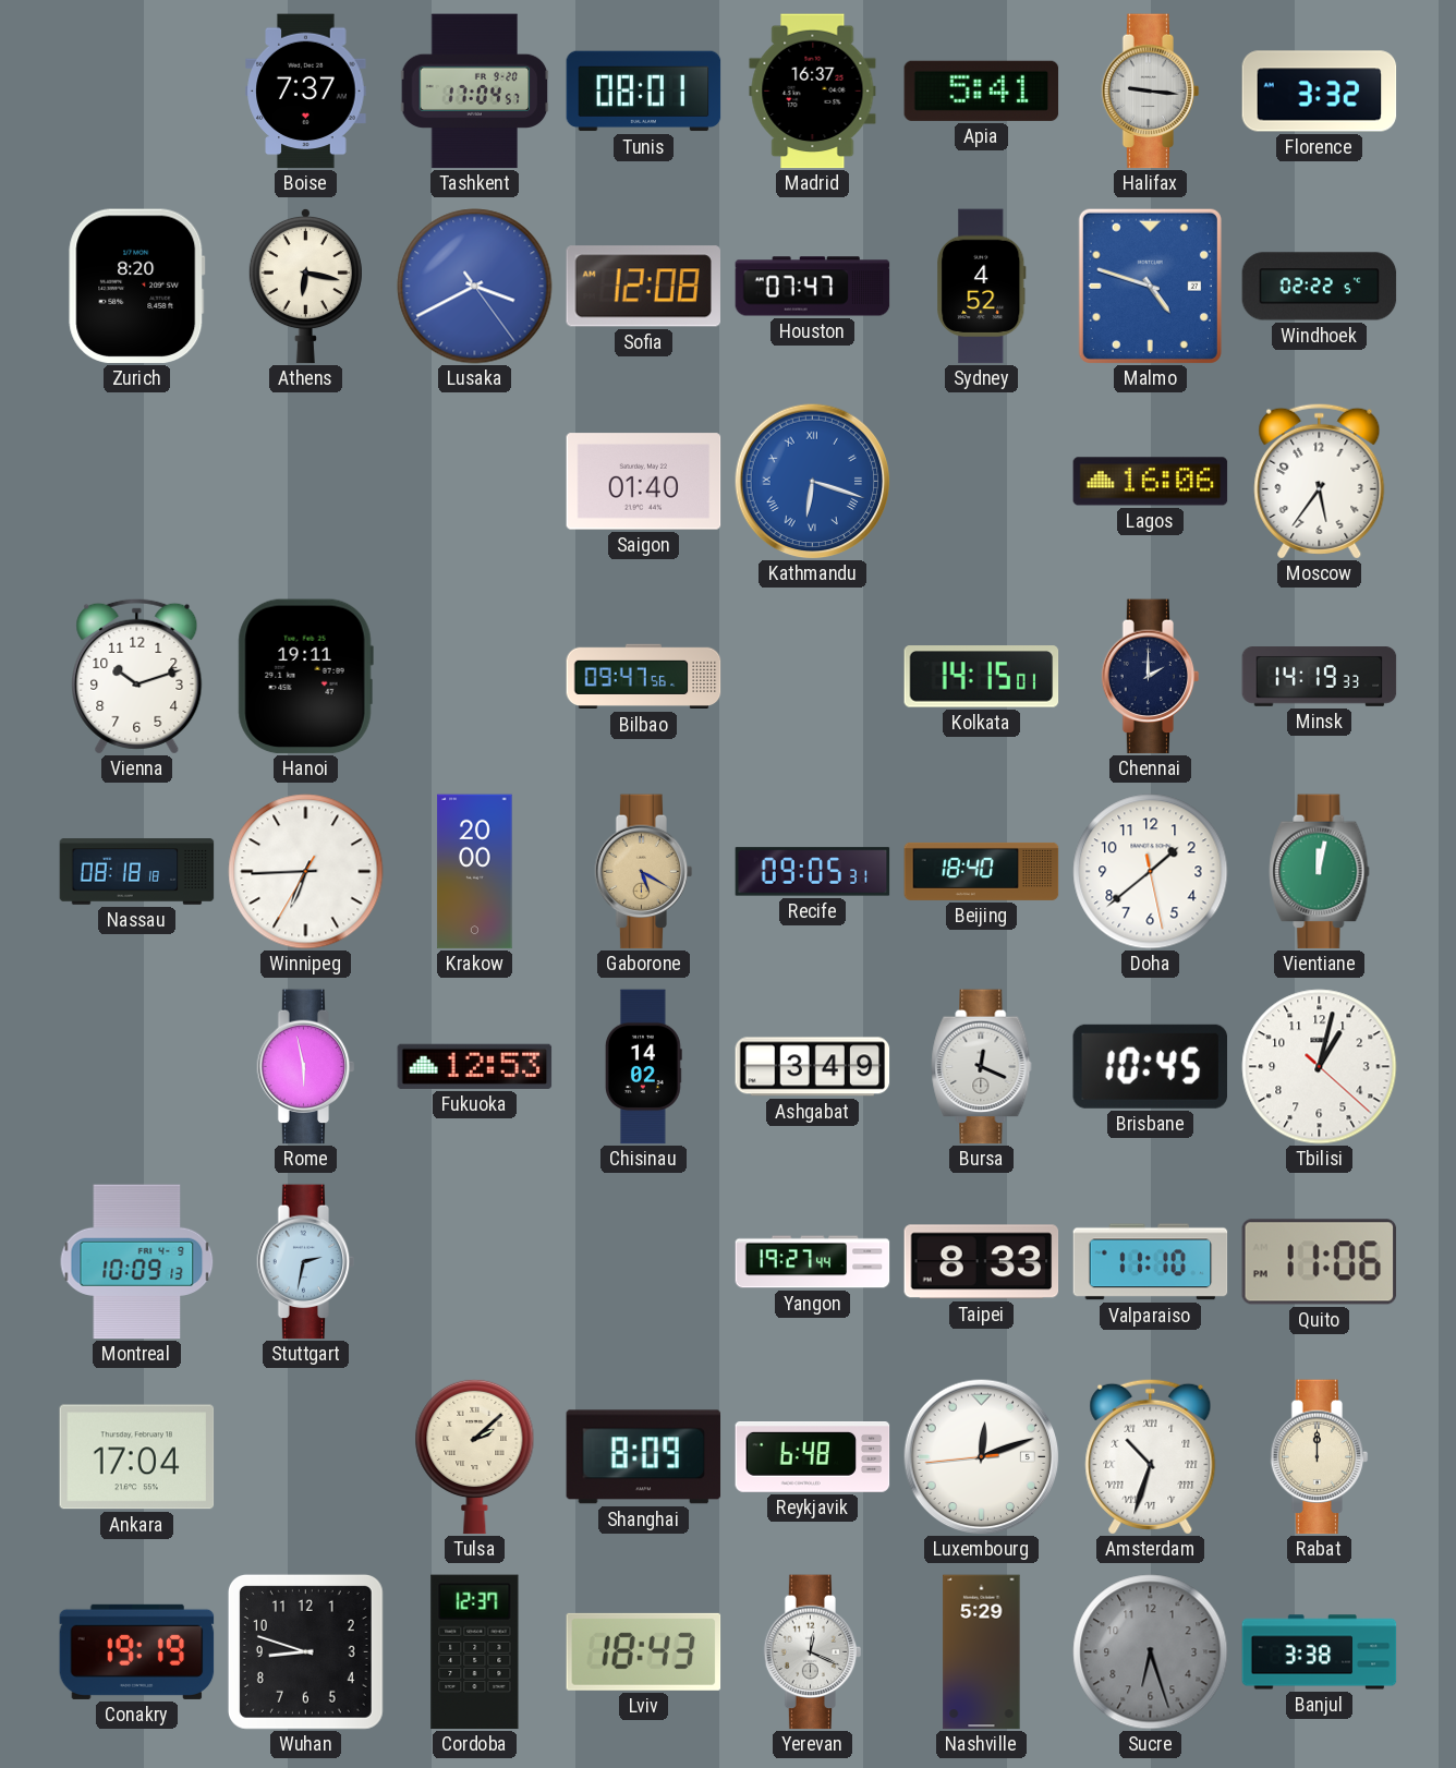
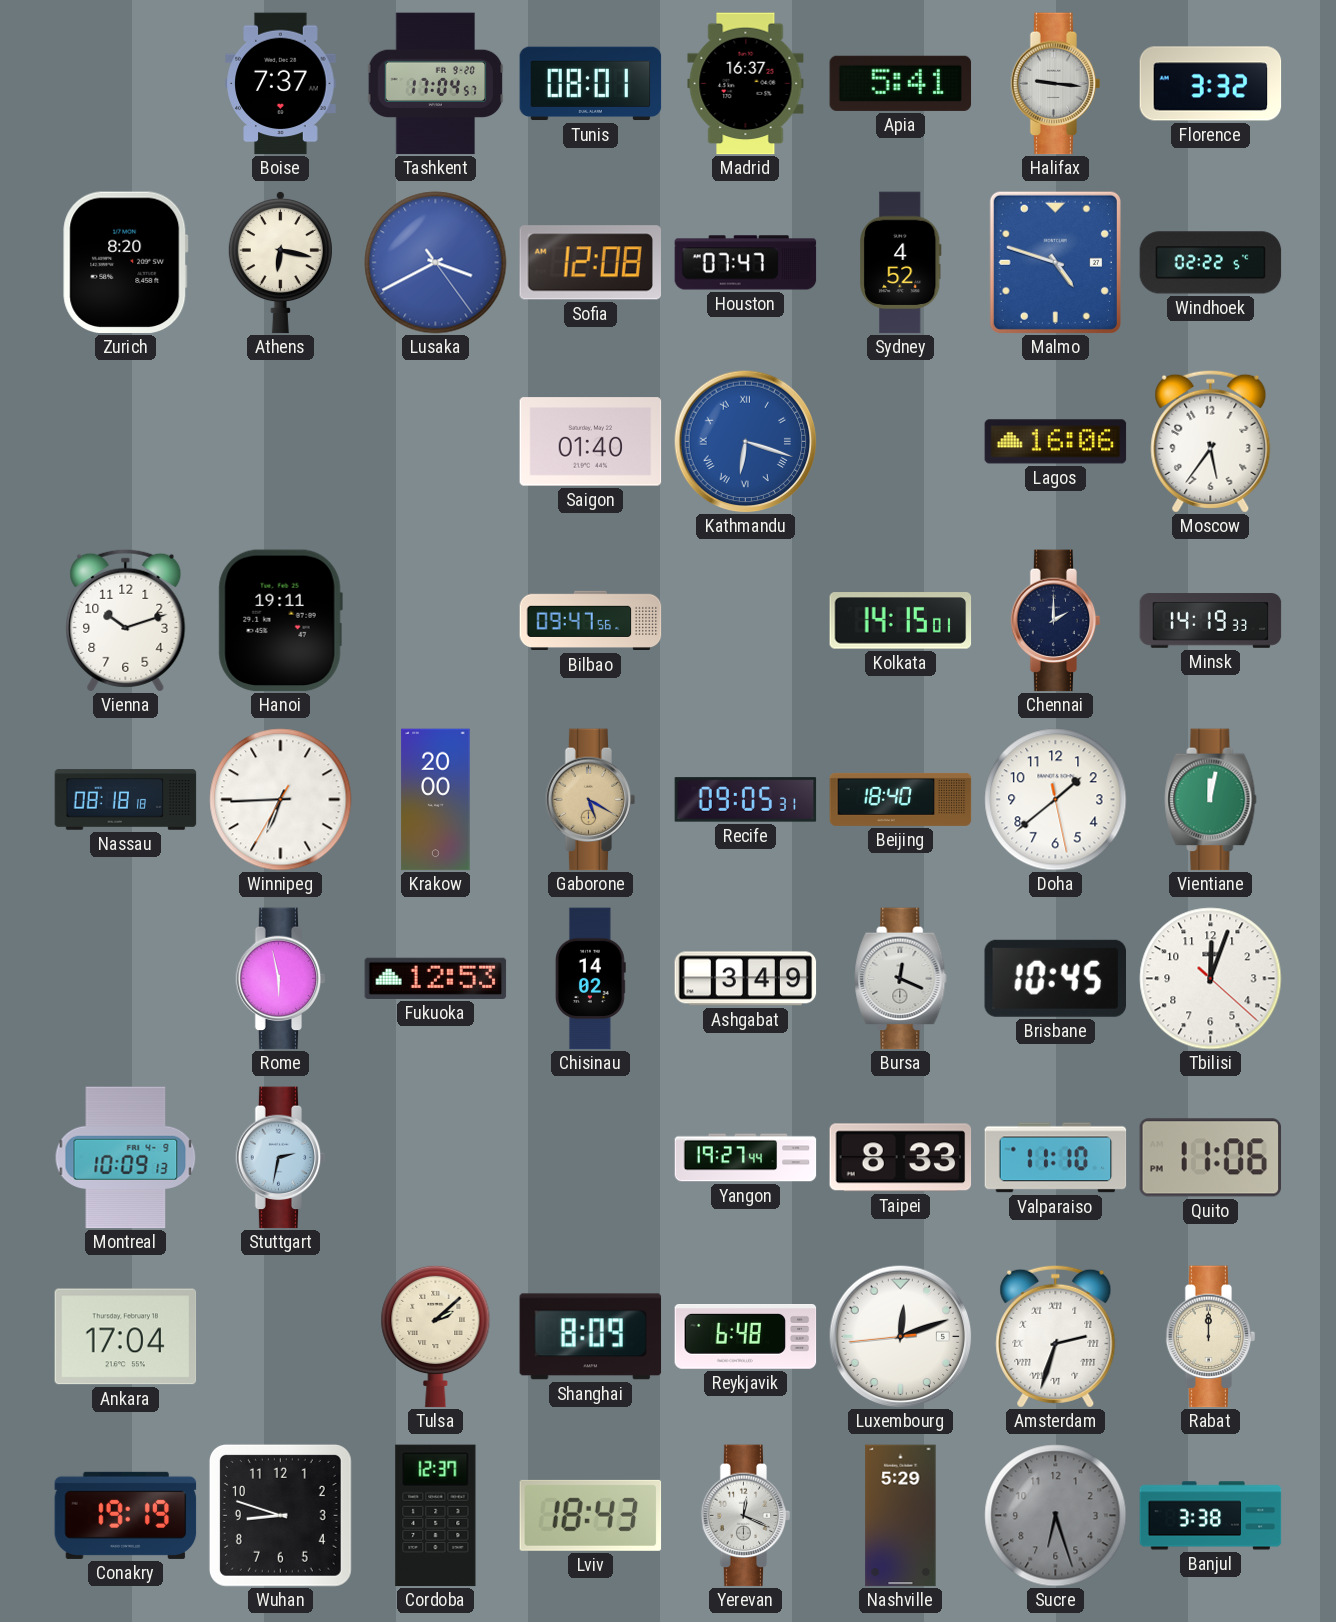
Tbilisi: 1:02 -> 12:03 (1211, 979)
Amsterdam: 10:33 -> 2:33 (1056, 1336)
